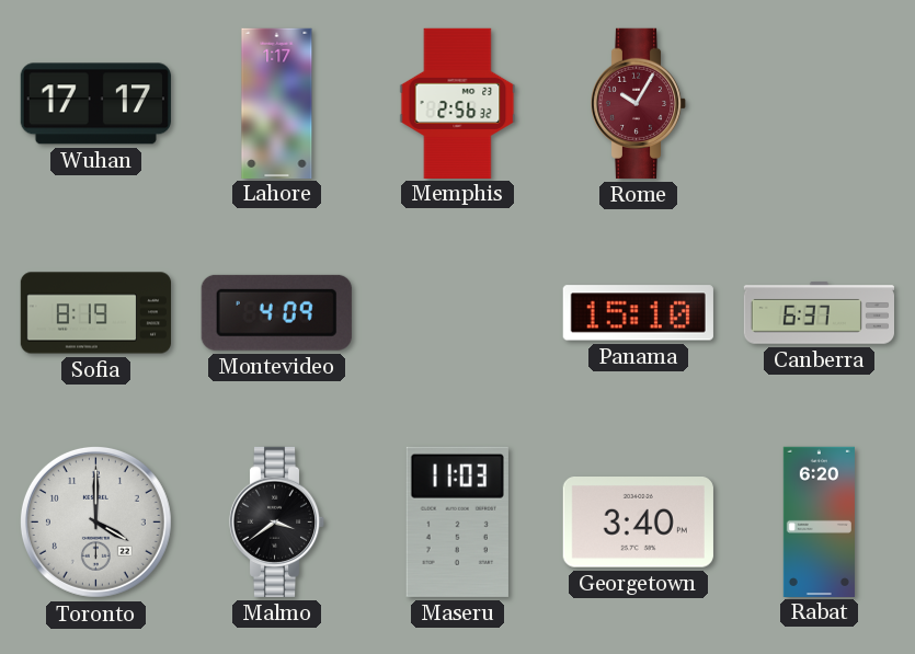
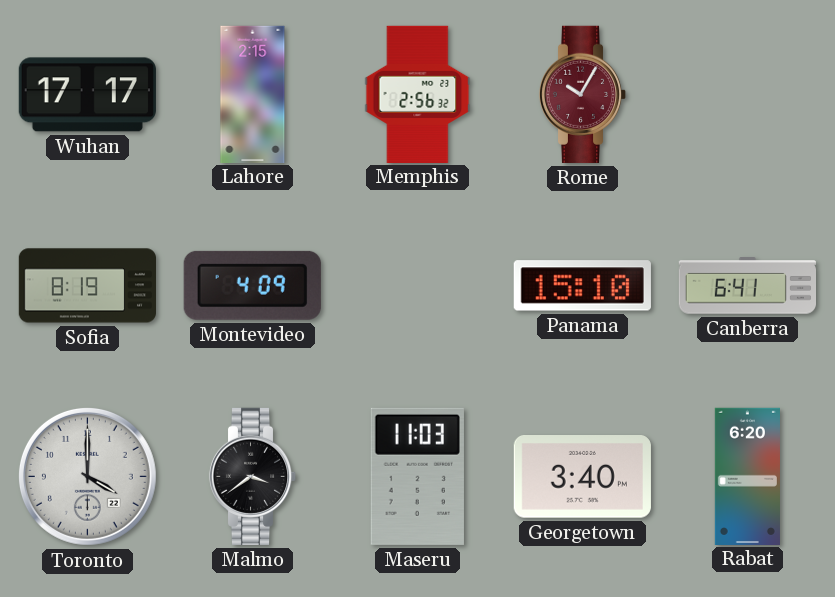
Lahore: 1:17 -> 2:15 (253, 94)
Canberra: 6:37 -> 6:41 (747, 286)
